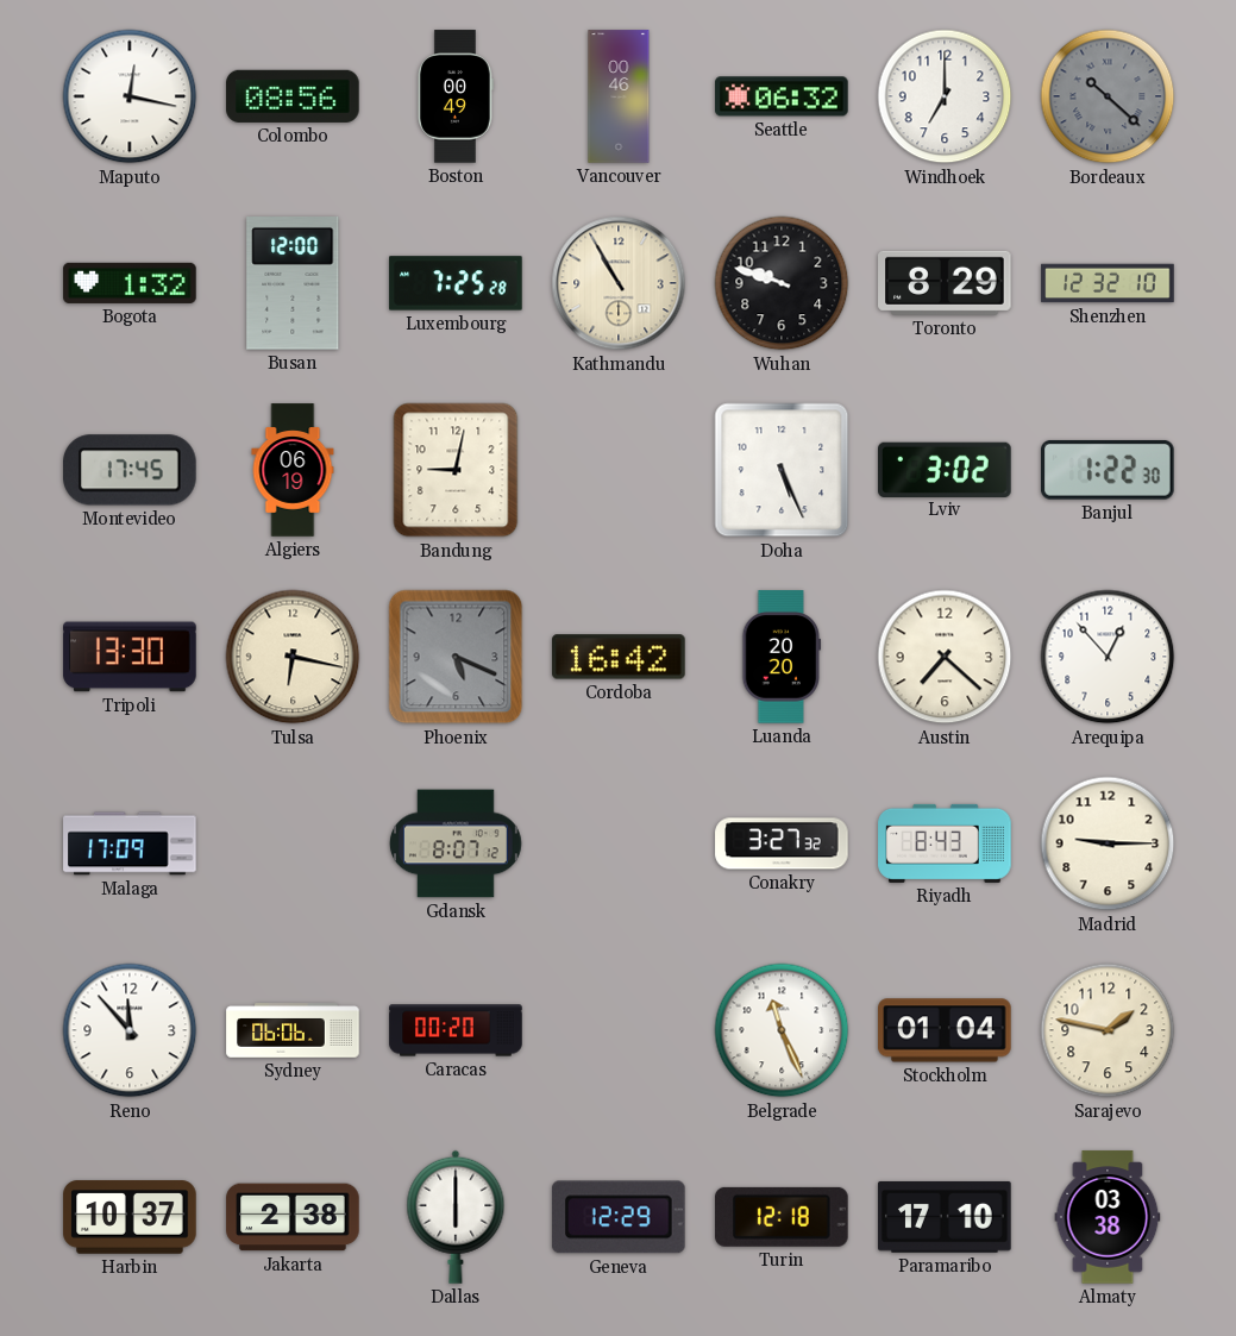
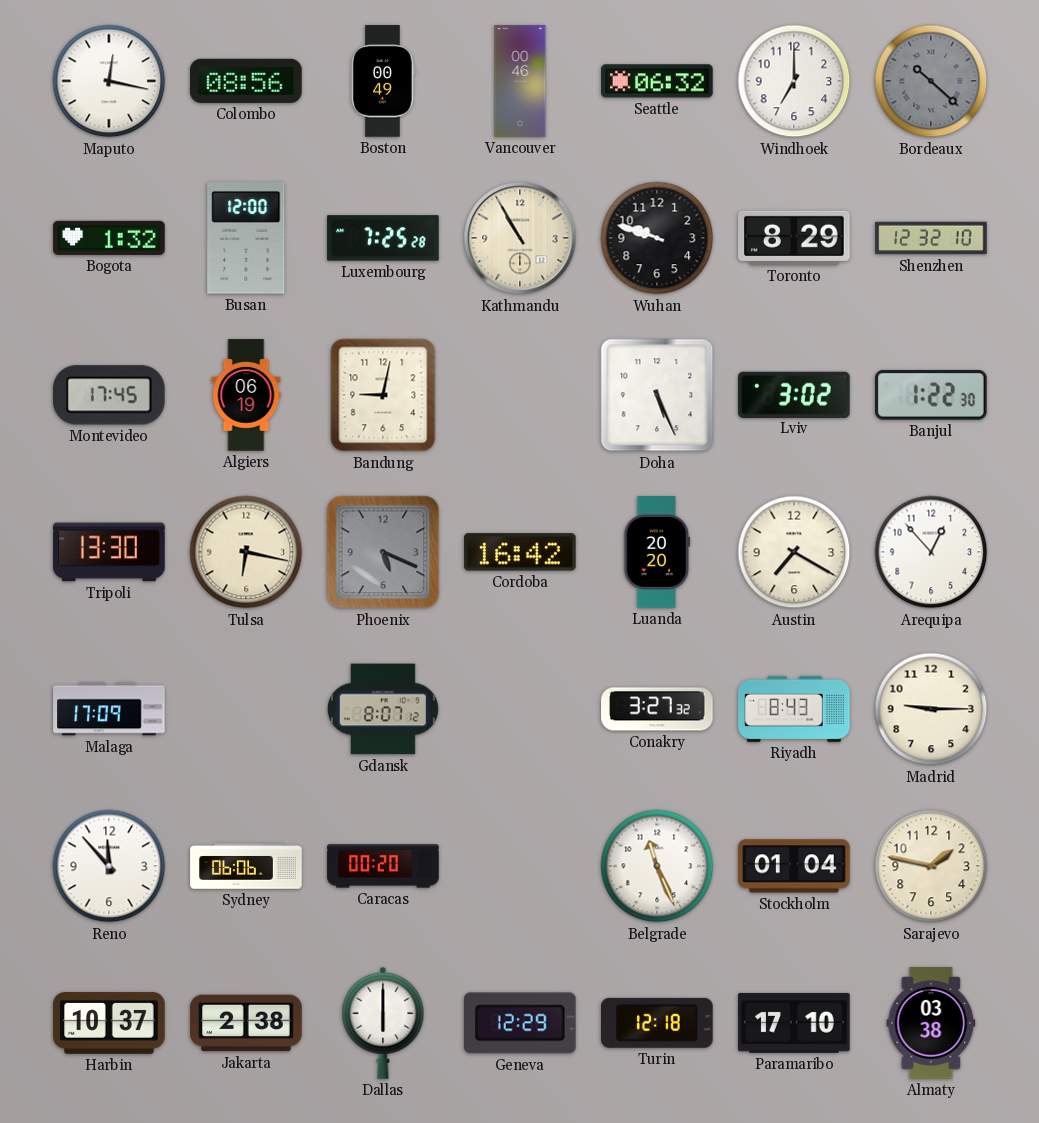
Austin: 7:22 -> 7:20 (794, 552)
